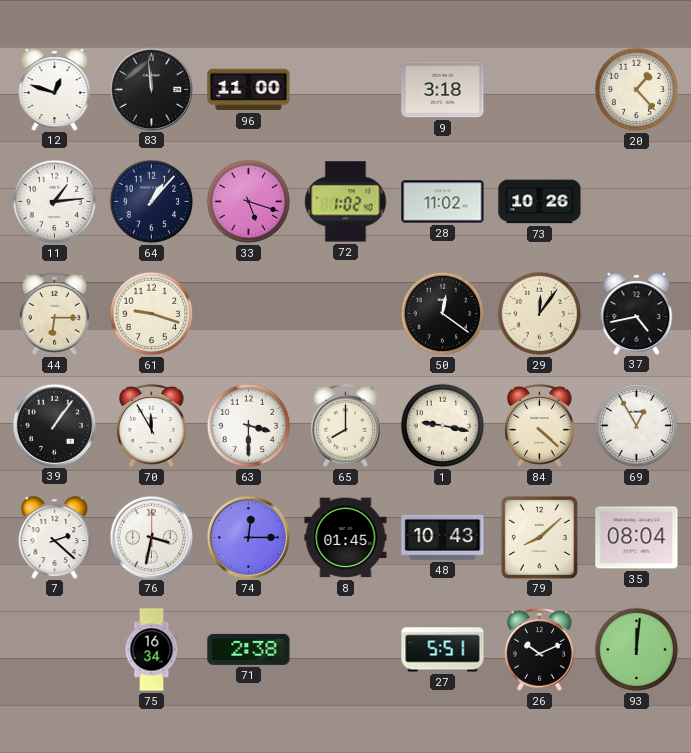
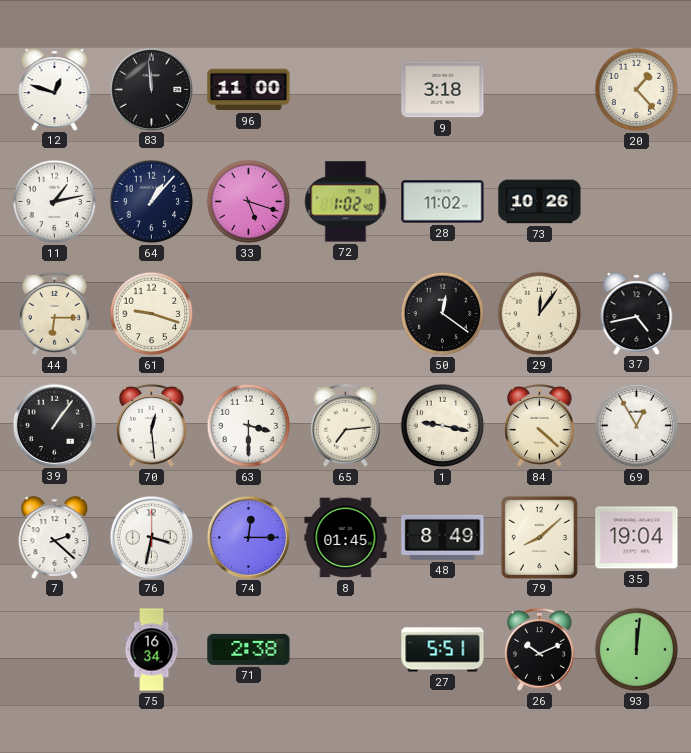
11: 1:14 -> 1:13 (55, 202)
70: 11:55 -> 12:29 (152, 425)
65: 8:00 -> 7:14 (346, 425)
48: 10:43 -> 8:49 (443, 537)
35: 08:04 -> 19:04 (637, 538)
